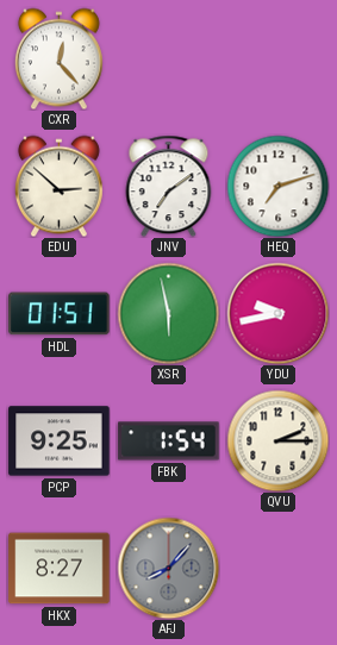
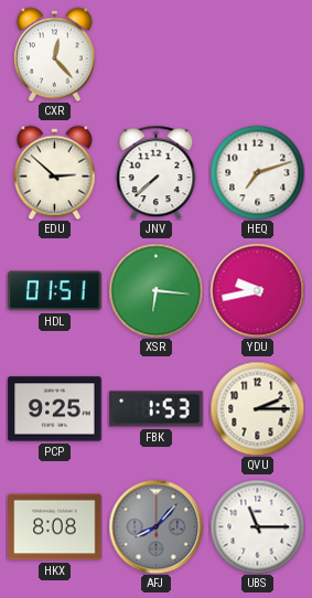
JNV: 7:09 -> 7:38 (157, 172)
XSR: 5:58 -> 6:16 (155, 290)
FBK: 1:54 -> 1:53 (157, 409)
HKX: 8:27 -> 8:08 (55, 527)
UBS: none -> 11:15 (257, 526)
